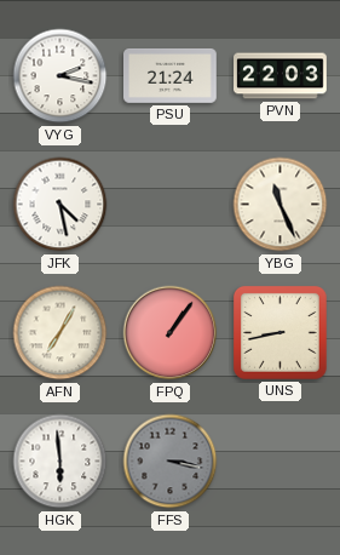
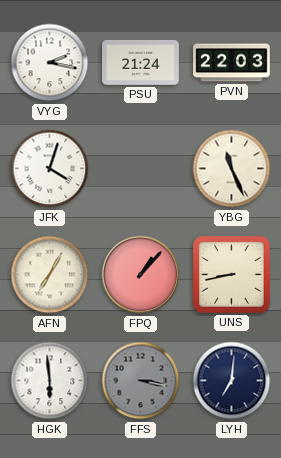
JFK: 4:28 -> 4:03 (50, 169)
FPQ: 1:06 -> 1:07 (141, 275)
LYH: none -> 7:01 (232, 381)
